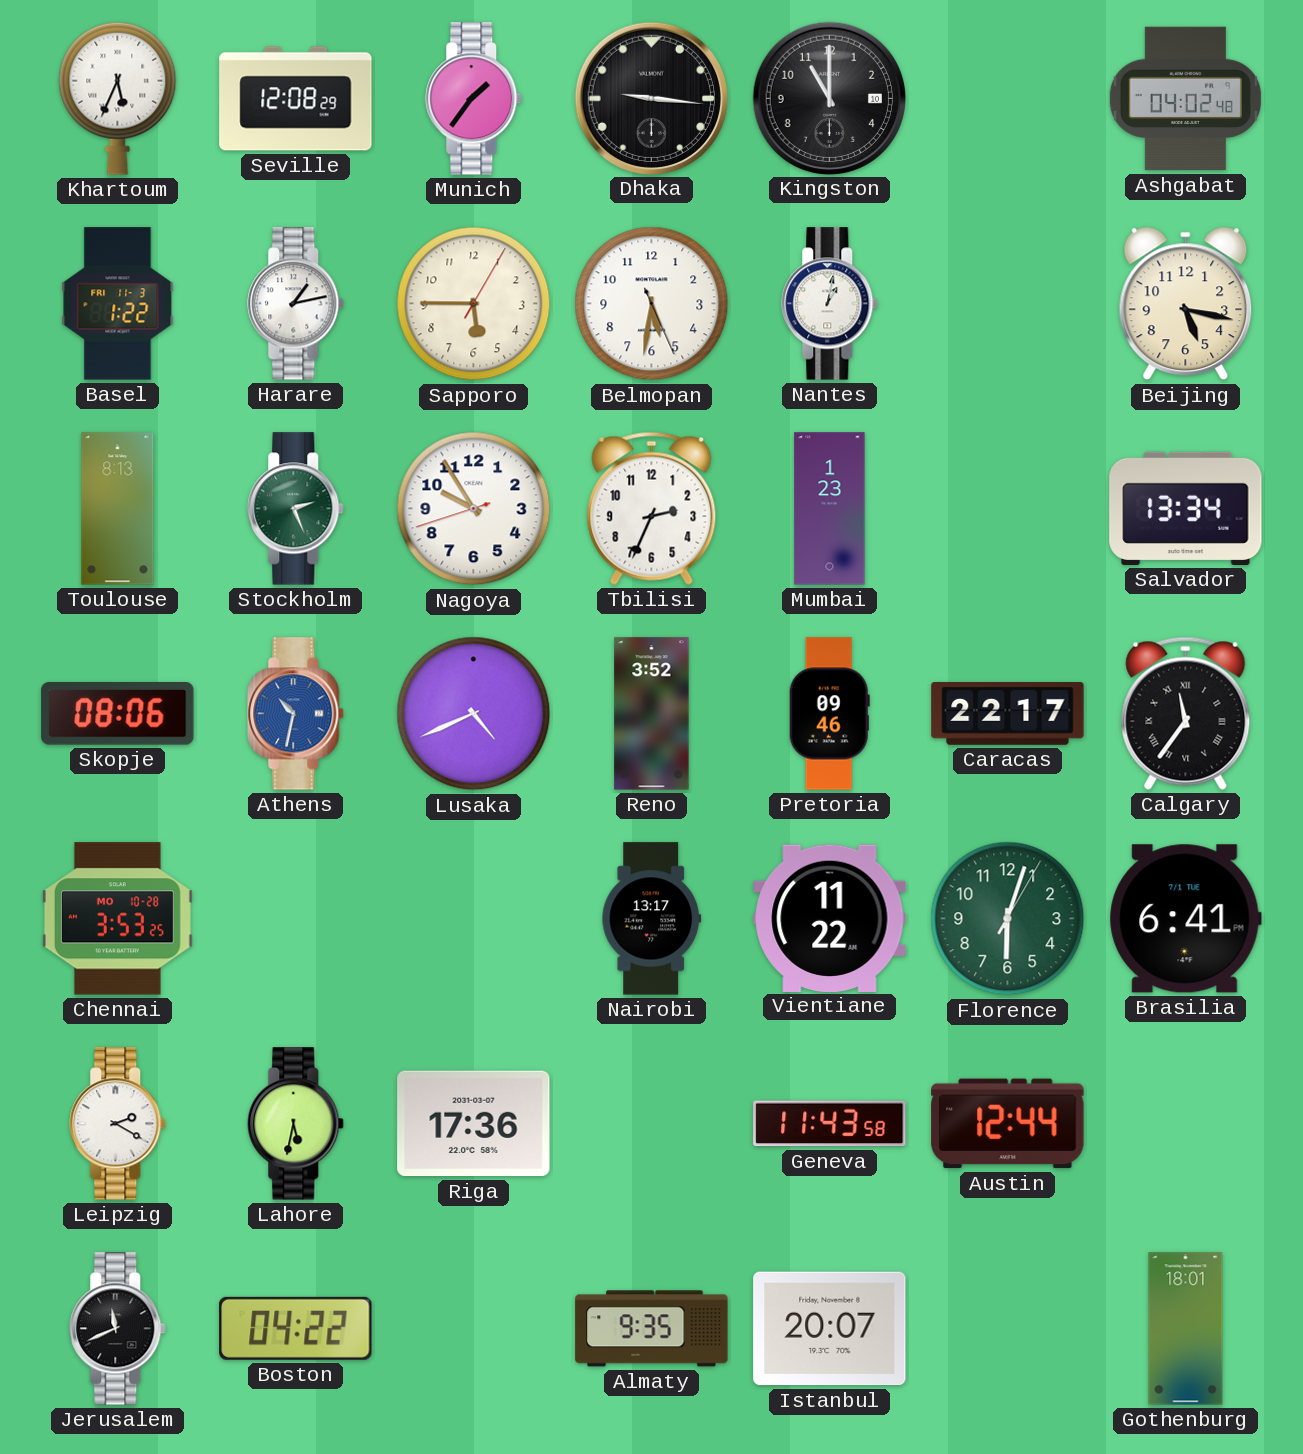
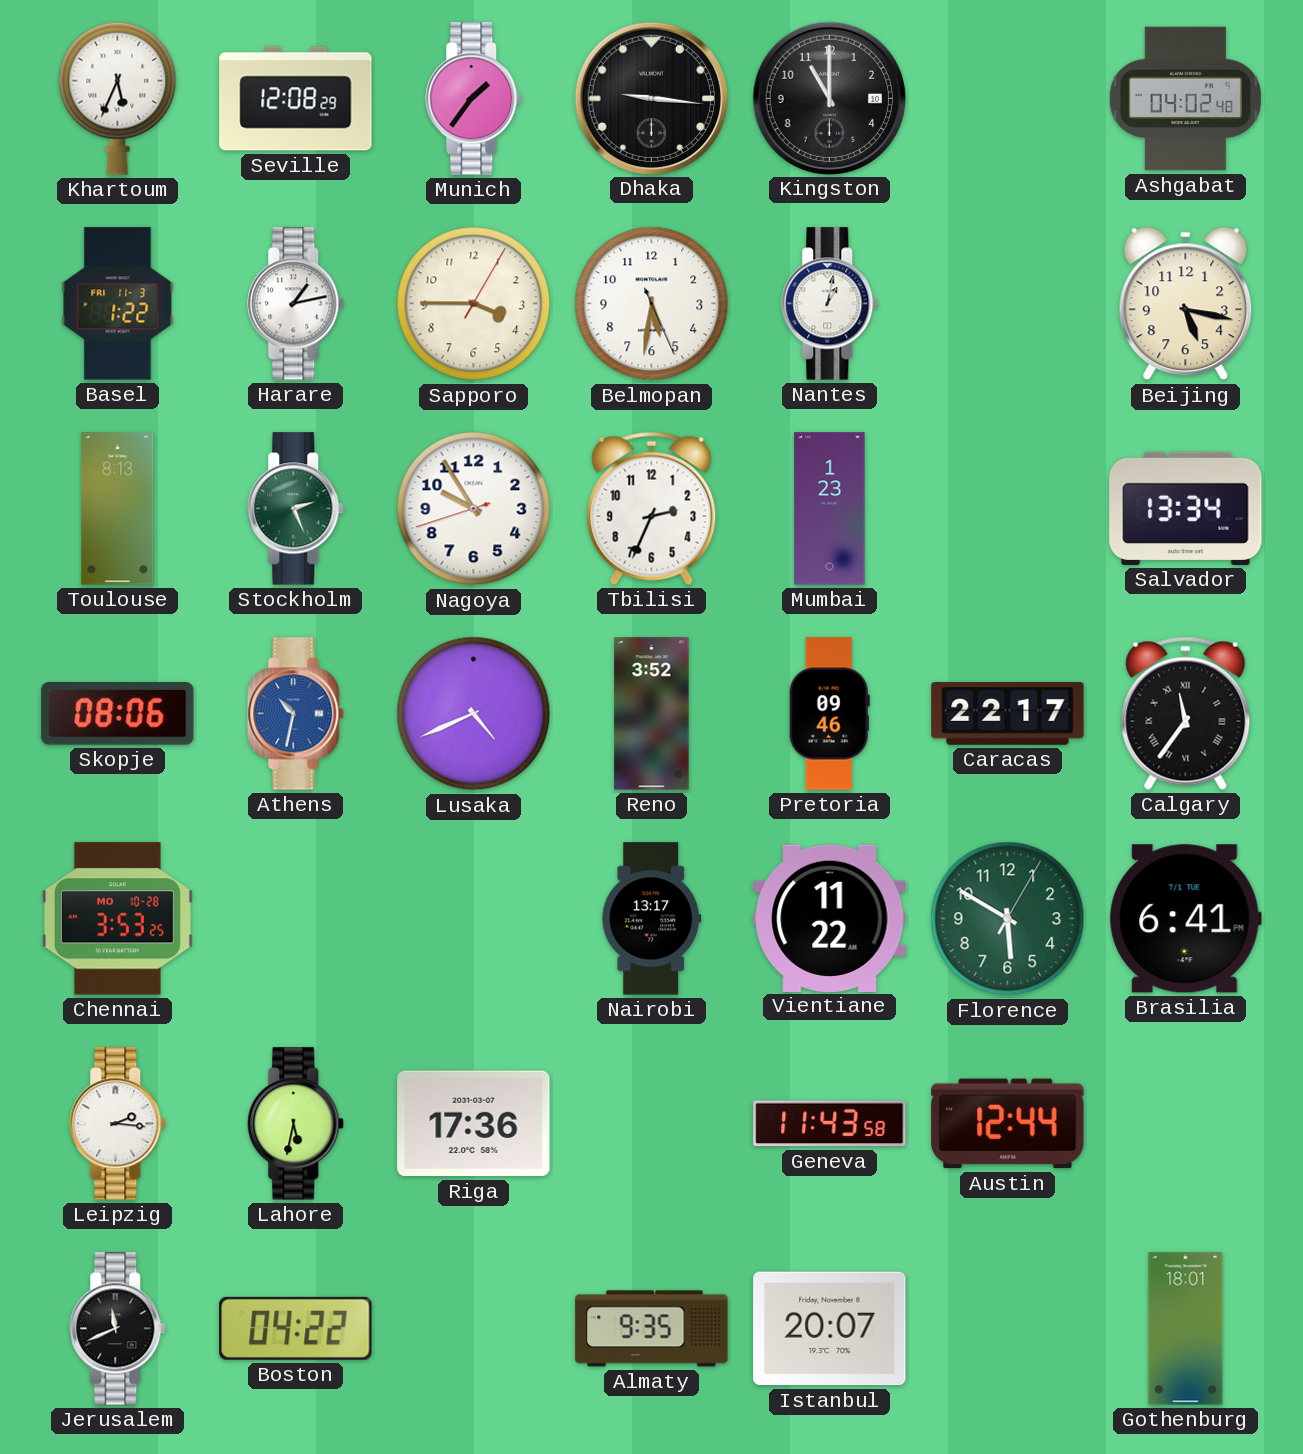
Sapporo: 5:45 -> 3:45 (474, 304)
Florence: 6:03 -> 5:50 (1008, 919)
Leipzig: 2:20 -> 2:16 (118, 1124)
